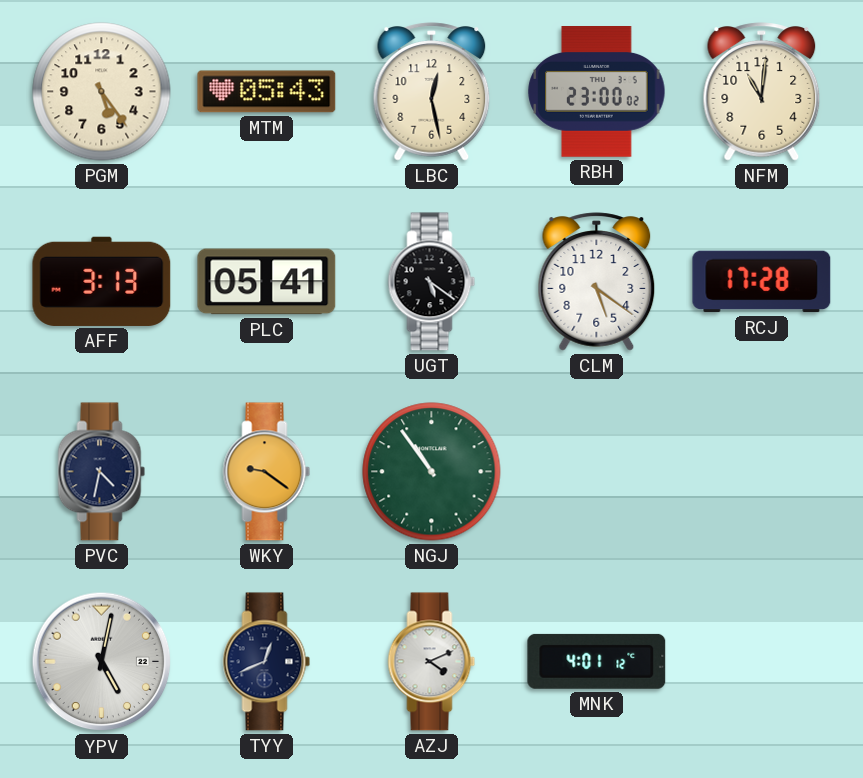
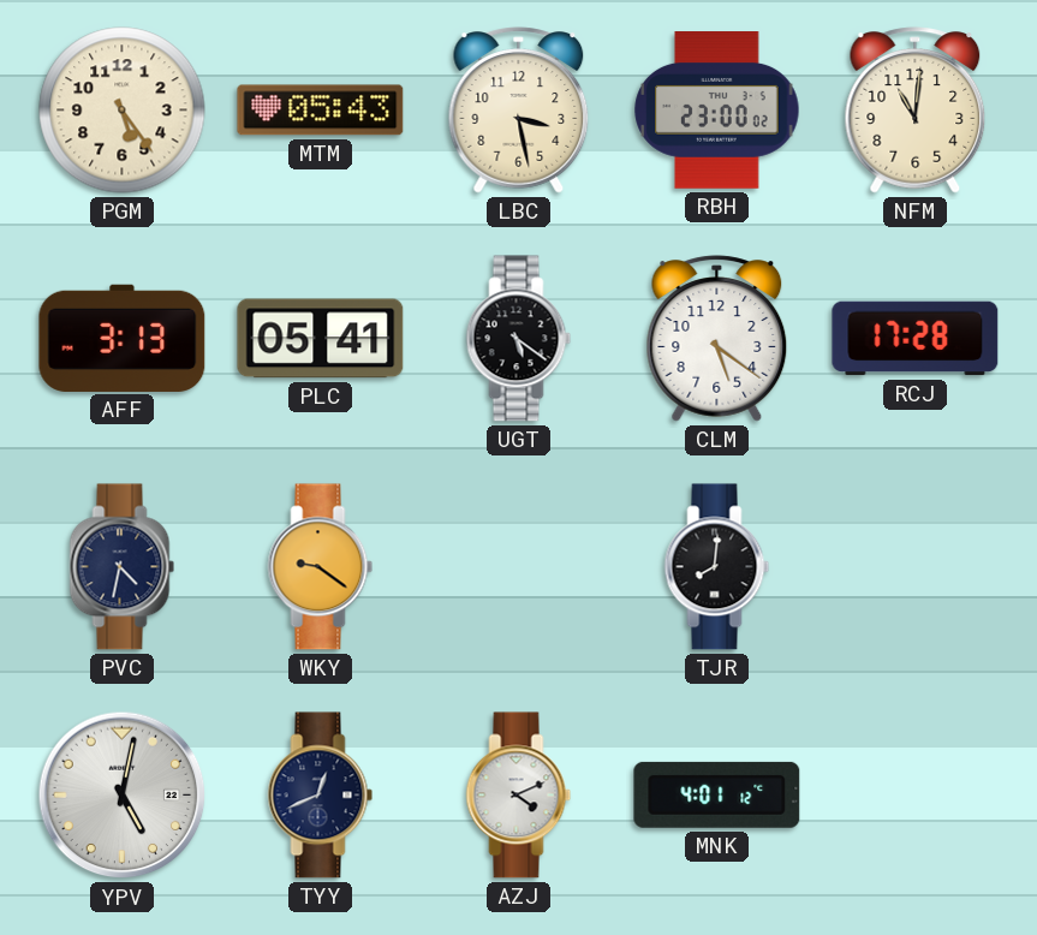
LBC: 12:28 -> 3:28 (519, 111)
NGJ: 10:54 -> none (432, 472)
TJR: none -> 8:01 (717, 567)
